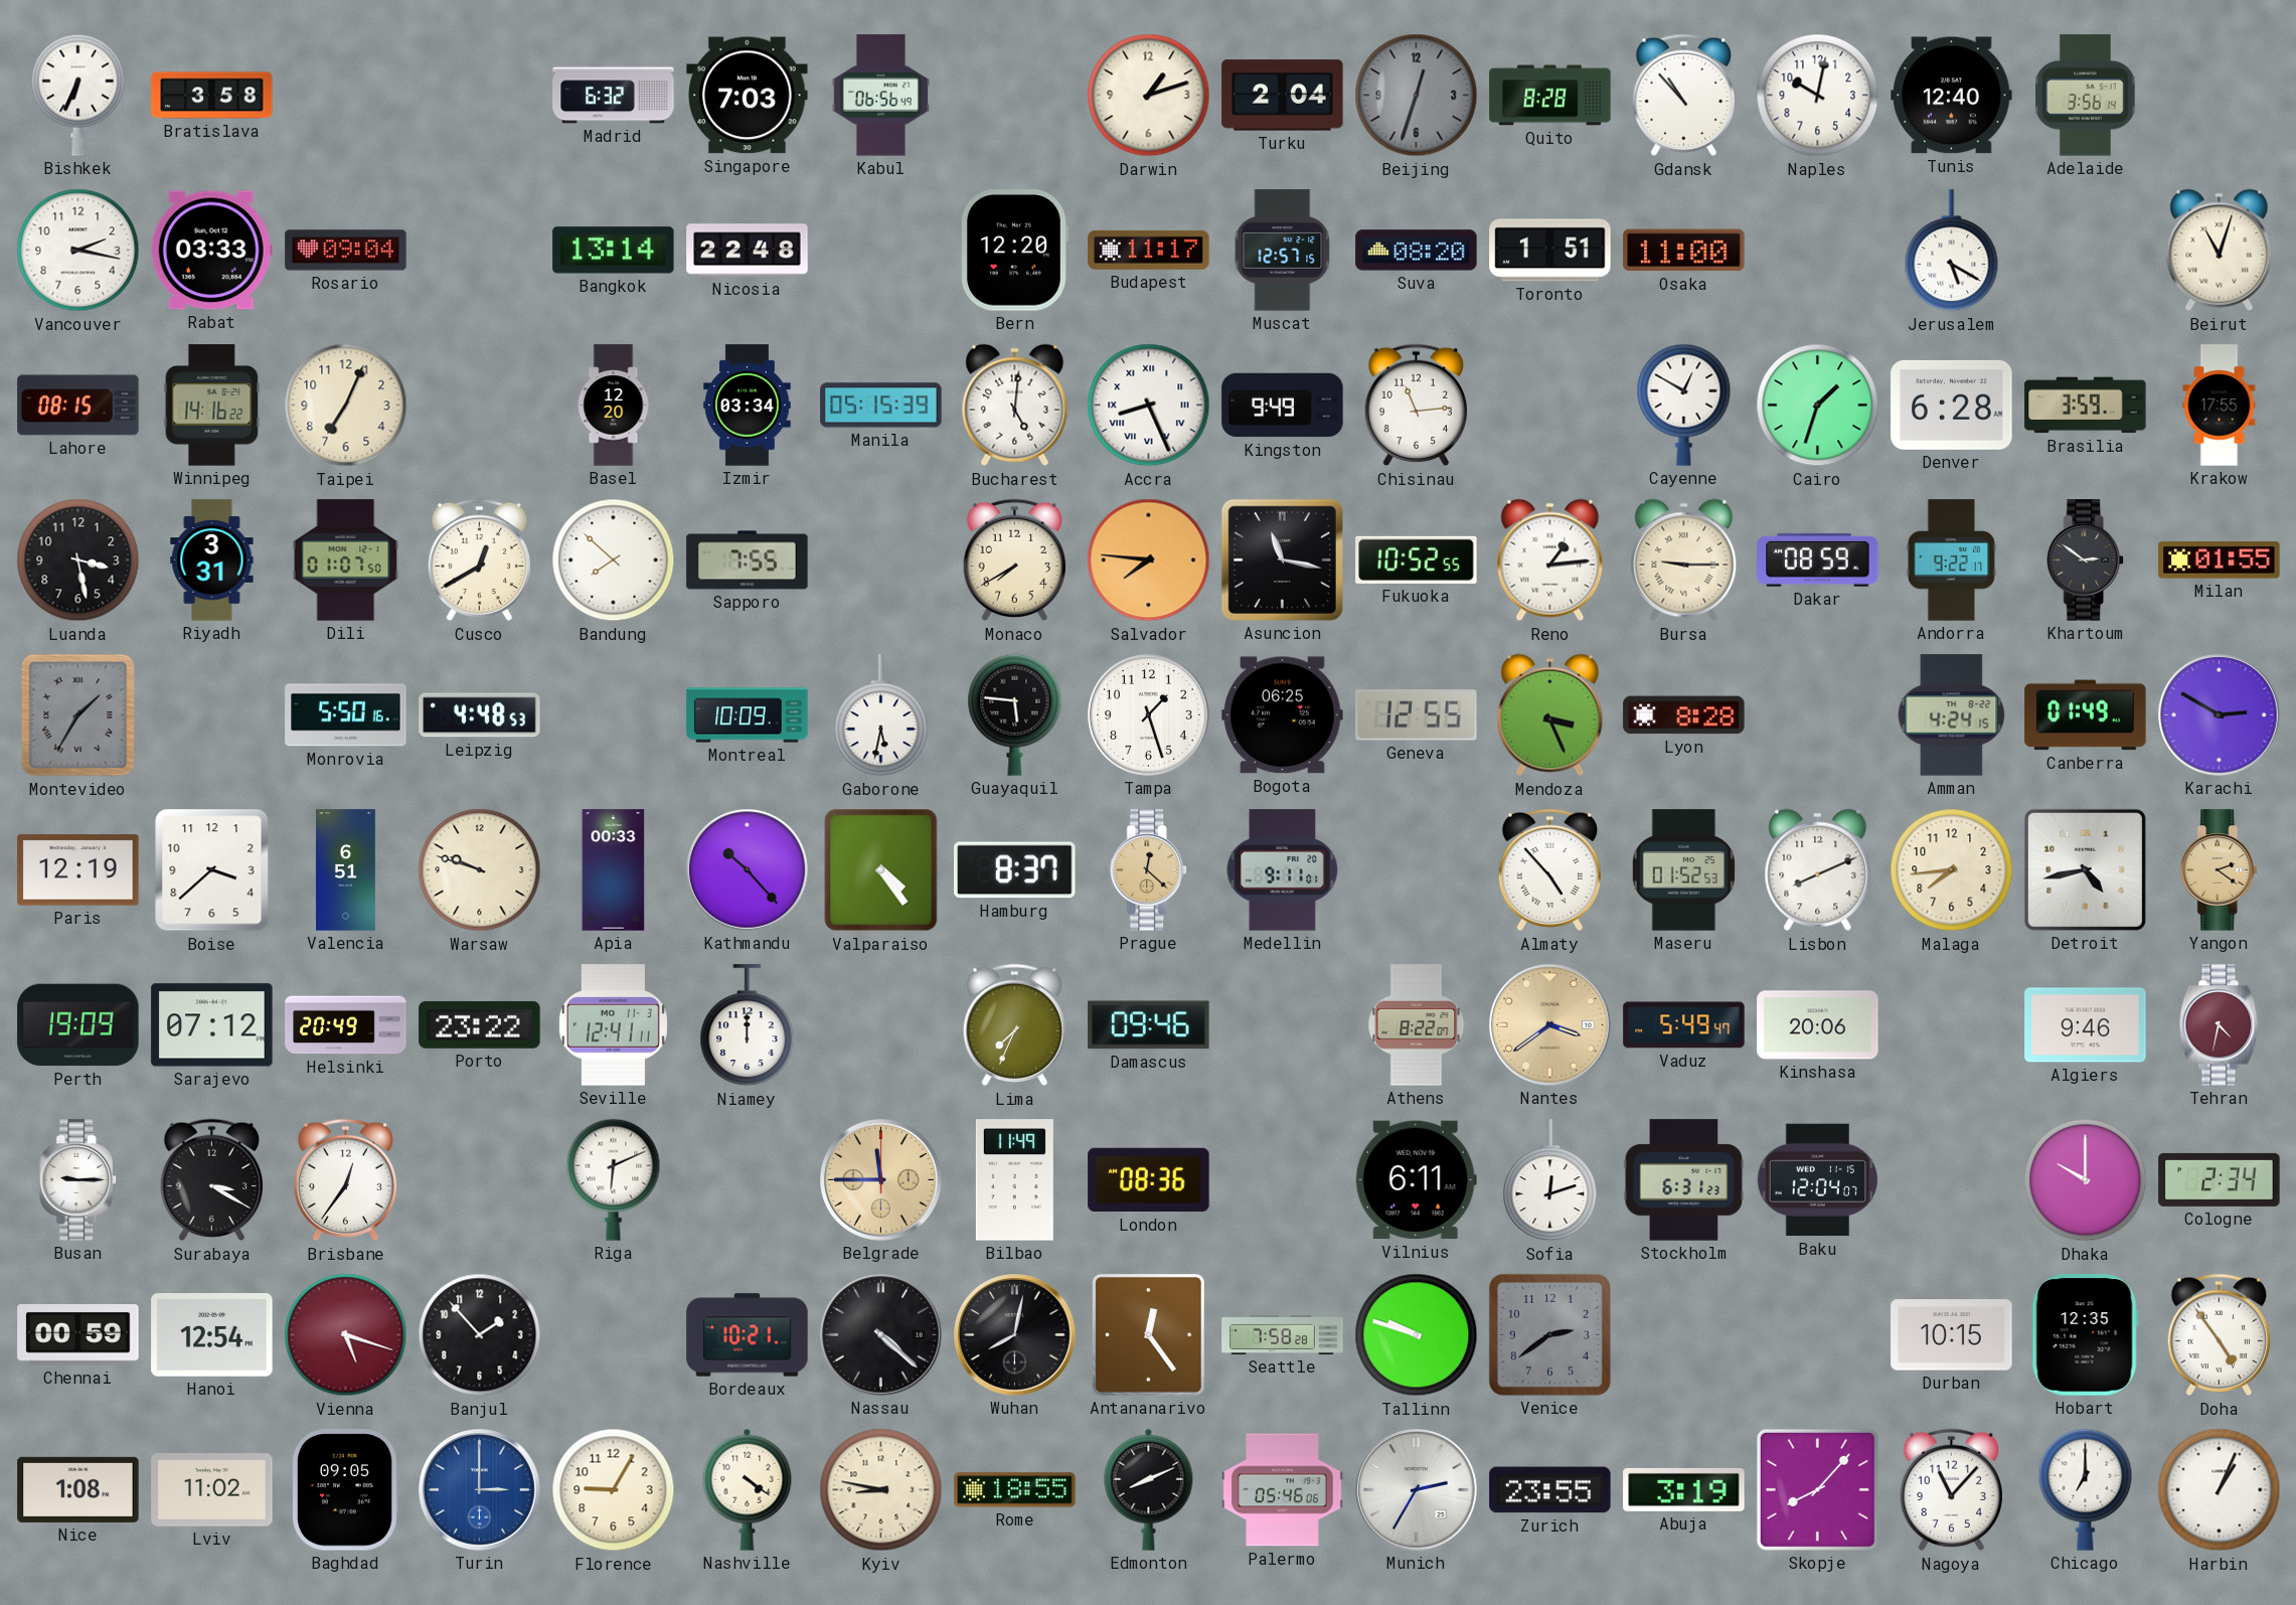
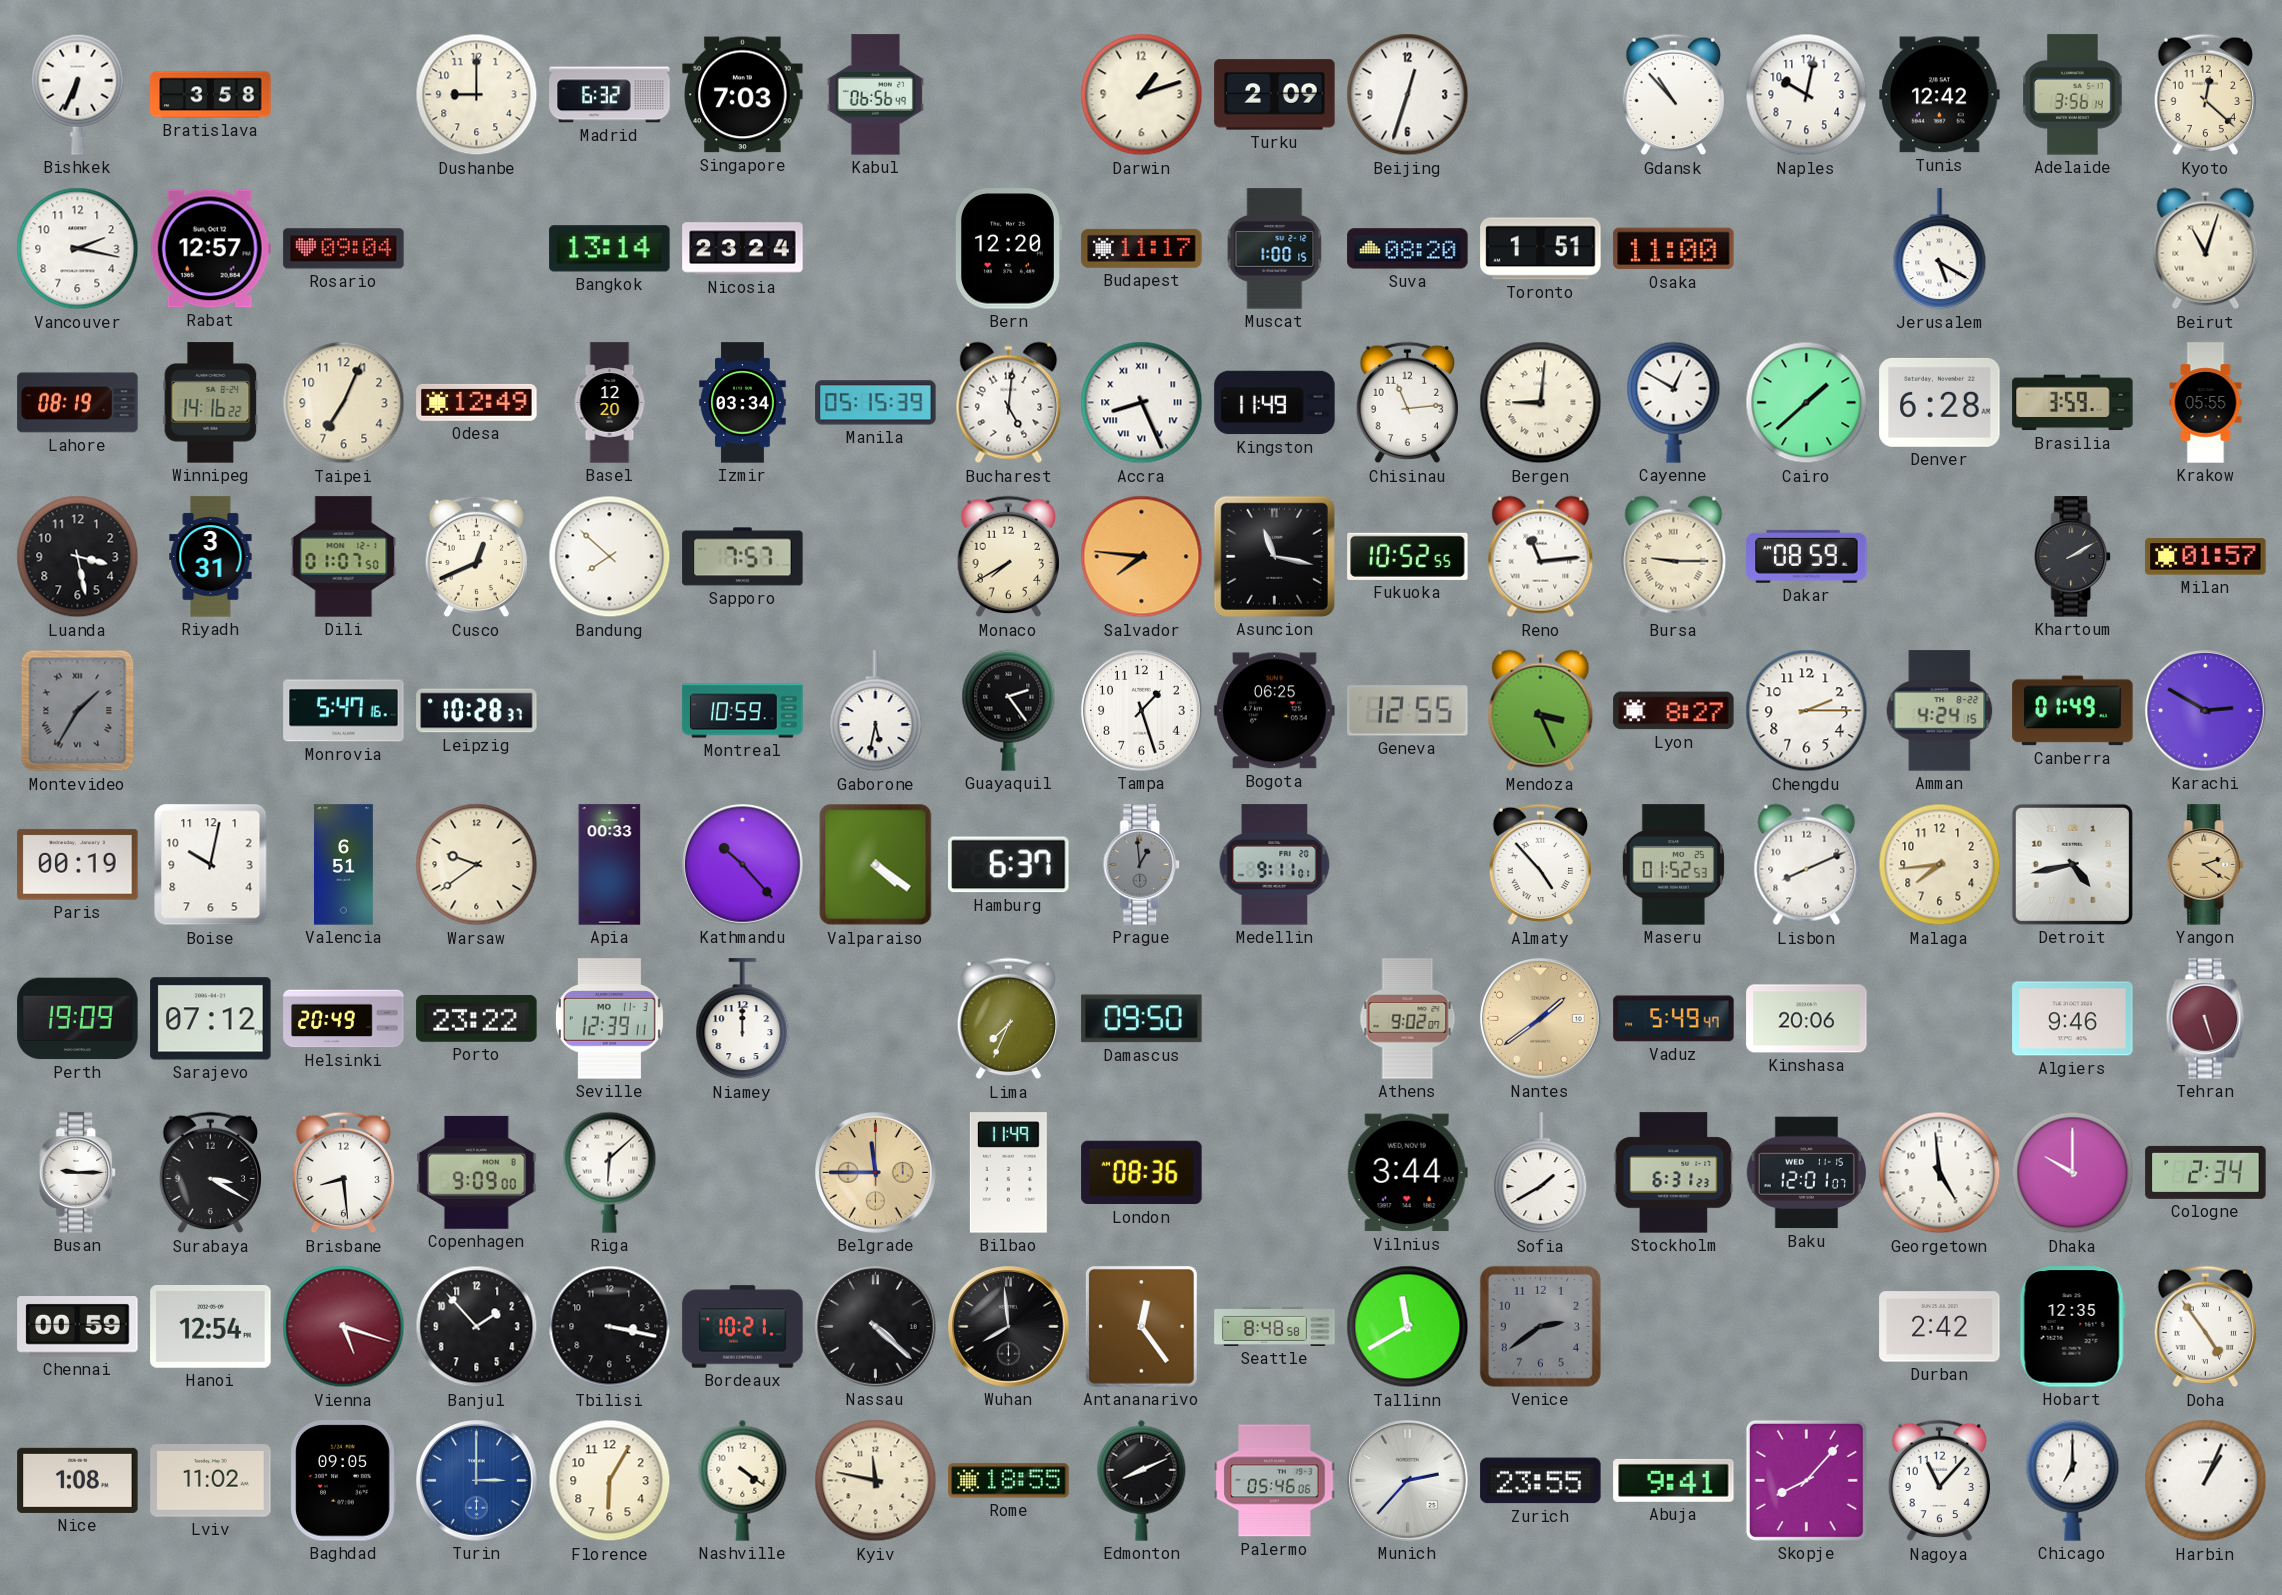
Dushanbe: none -> 9:00 (477, 95)
Turku: 2:04 -> 2:09 (1275, 95)
Beijing dial: grey -> white (1408, 95)
Quito: 8:28 -> none (1550, 96)
Tunis: 12:40 -> 12:42 (1940, 95)
Kyoto: none -> 12:22 (2206, 95)
Rabat: 03:33 -> 12:57 (210, 249)
Nicosia: 22:48 -> 23:24 (743, 249)
Muscat: 12:57 -> 1:00 (1275, 249)
Lahore: 08:15 -> 08:19 (78, 403)
Odesa: none -> 12:49 (477, 402)
Kingston: 9:49 -> 11:49 (1275, 403)
Bergen: none -> 9:01 (1541, 403)
Cairo: 1:33 -> 1:38 (1807, 403)
Krakow: 17:55 -> 05:55 (2206, 403)
Cusco: 12:40 -> 12:41 (477, 557)
Sapporo: 7:55 -> 7:57 (743, 557)
Reno: 1:14 -> 11:14 (1541, 557)
Andorra: 9:22 -> none (1952, 560)
Khartoum: 2:51 -> 2:10 (2073, 557)
Milan: 01:55 -> 01:57 (2206, 557)
Monrovia: 5:50 -> 5:47 (344, 711)
Leipzig: 4:48 -> 10:28 (477, 711)
Montreal: 10:09 -> 10:59 (743, 711)
Guayaquil: 5:46 -> 2:24 (1009, 710)
Lyon: 8:28 -> 8:27 (1674, 711)
Chengdu: none -> 2:15 (1807, 711)
Paris: 12:19 -> 00:19 (78, 865)
Boise: 3:38 -> 10:02 (211, 865)
Warsaw: 9:48 -> 9:39 (477, 865)
Valparaiso: 4:24 -> 4:21 (876, 865)
Hamburg: 8:37 -> 6:37 (1009, 865)
Prague: 12:22 -> 12:59 (1142, 865)
Prague dial: champagne -> grey (1142, 865)
Seville: 12:41 -> 12:39 (609, 1019)
Damascus: 09:46 -> 09:50 (1142, 1019)
Athens: 8:22 -> 9:02 (1408, 1019)
Nantes: 3:39 -> 1:39 (1541, 1019)
Tehran: 4:32 -> 5:27 (2206, 1019)
Brisbane: 12:36 -> 8:29 (344, 1173)
Copenhagen: none -> 9:09 (477, 1172)
Riga: 6:11 -> 6:08 (610, 1172)
Vilnius: 6:11 -> 3:44 (1407, 1173)
Sofia: 12:12 -> 1:40 (1541, 1173)
Baku: 12:04 -> 12:01 (1806, 1173)
Georgetown: none -> 4:59 (1940, 1173)
Tbilisi: none -> 3:17 (610, 1327)
Wuhan: 8:02 -> 7:59 (1009, 1327)
Seattle: 7:58 -> 8:48 (1275, 1326)
Tallinn: 9:48 -> 11:40 (1408, 1327)
Durban: 10:15 -> 2:42 (1940, 1327)
Florence: 9:05 -> 6:05 (610, 1481)
Kyiv: 8:47 -> 11:47 (876, 1481)
Munich: 2:35 -> 2:37 (1408, 1481)
Abuja: 3:19 -> 9:41 (1674, 1480)
